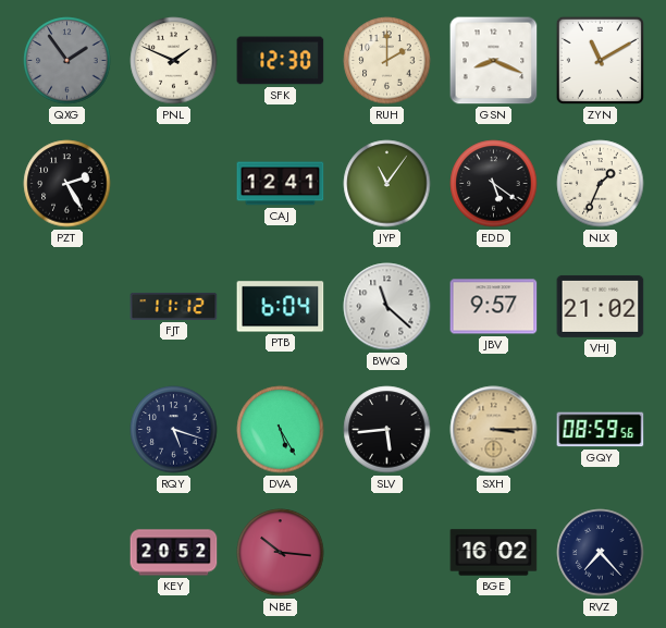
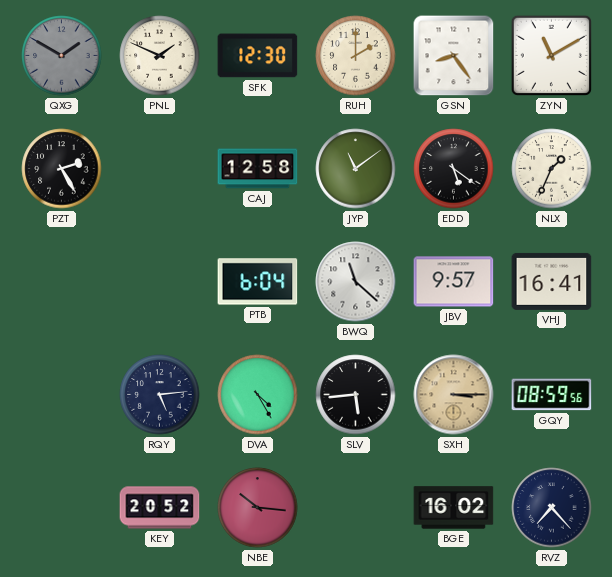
QXG: 1:54 -> 1:50 (62, 56)
GSN: 8:19 -> 8:24 (454, 56)
CAJ: 12:41 -> 12:58 (258, 169)
JYP: 11:06 -> 11:09 (356, 169)
FJT: 11:12 -> none (174, 306)
VHJ: 21:02 -> 16:41 (552, 281)
RQY: 5:18 -> 5:14 (160, 395)
DVA: 5:25 -> 4:25 (258, 395)
